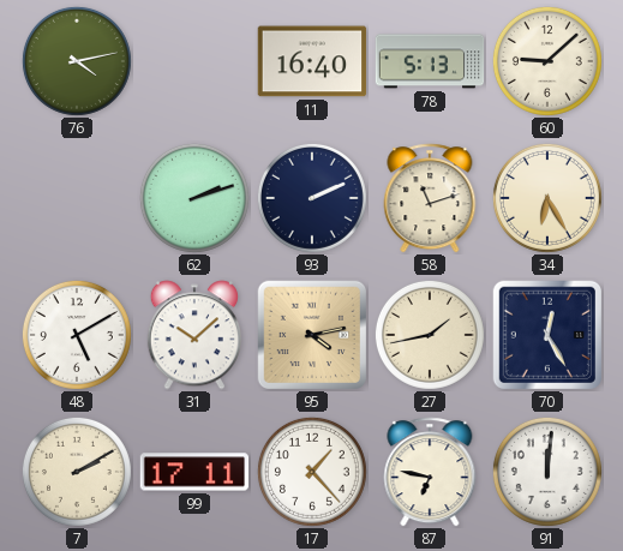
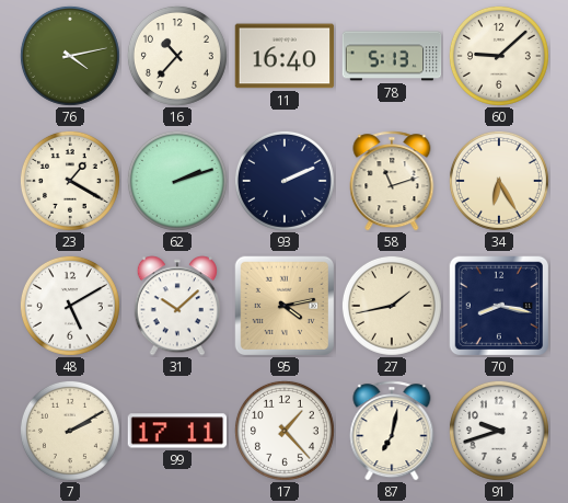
16: none -> 10:37 (177, 56)
23: none -> 1:20 (70, 181)
70: 12:25 -> 8:17 (498, 305)
87: 6:47 -> 7:02 (392, 431)
91: 12:01 -> 9:42 (499, 431)
